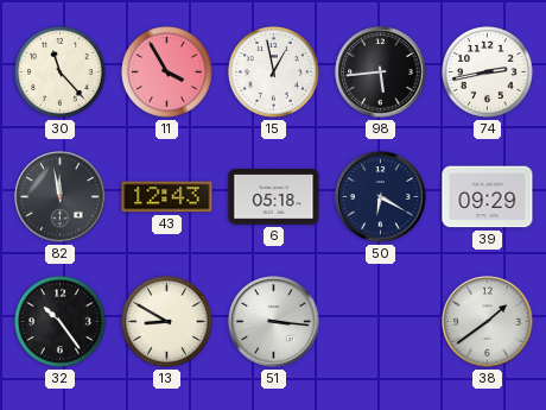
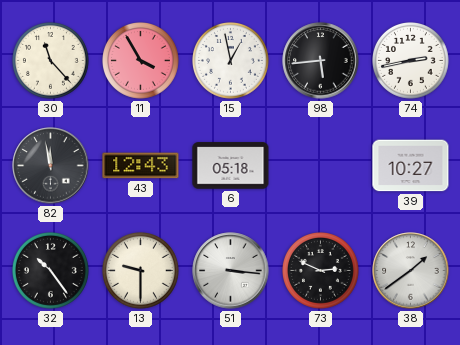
50: 6:20 -> none (381, 197)
39: 09:29 -> 10:27 (411, 166)
13: 8:50 -> 9:30 (141, 271)
73: none -> 2:49 (321, 271)
